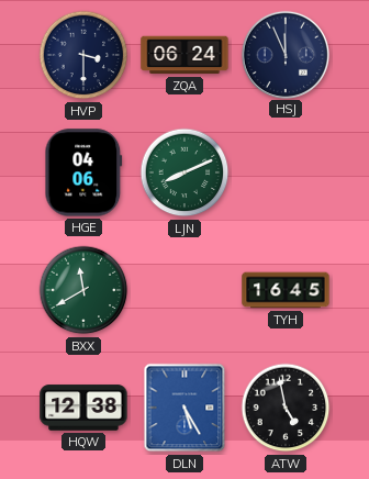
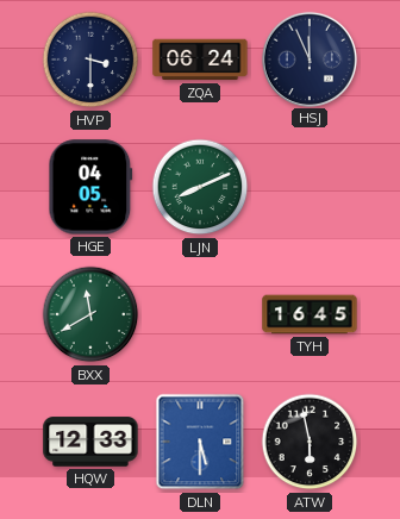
HGE: 04:06 -> 04:05 (90, 187)
HQW: 12:38 -> 12:33 (90, 442)
DLN: 5:25 -> 5:30 (200, 442)
ATW: 4:58 -> 5:58 (310, 442)
